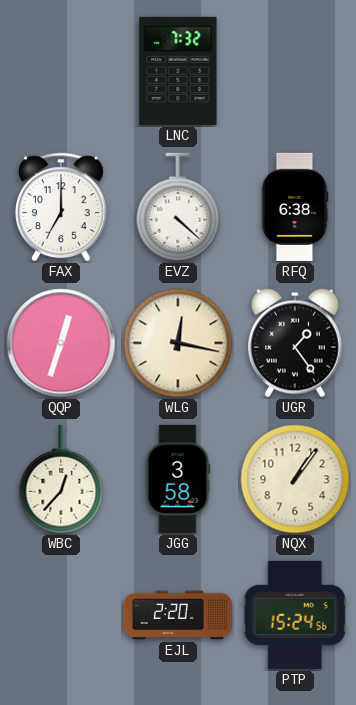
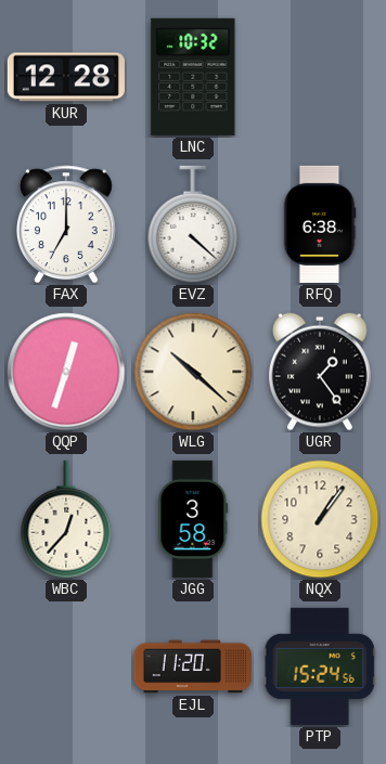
KUR: none -> 12:28 (66, 77)
LNC: 7:32 -> 10:32 (193, 77)
WLG: 12:17 -> 10:22 (193, 372)
EJL: 2:20 -> 11:20 (193, 666)
